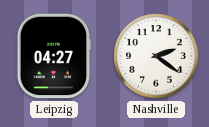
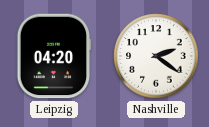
Leipzig: 04:27 -> 04:20 (54, 56)
